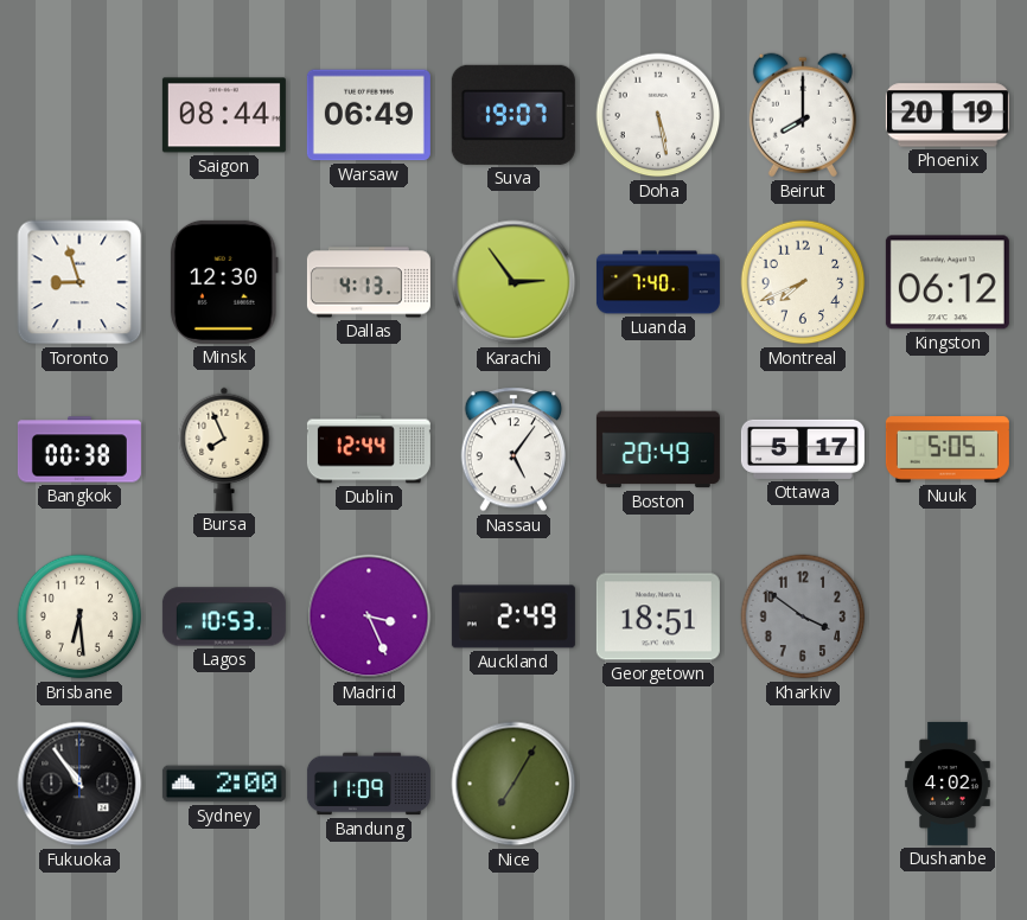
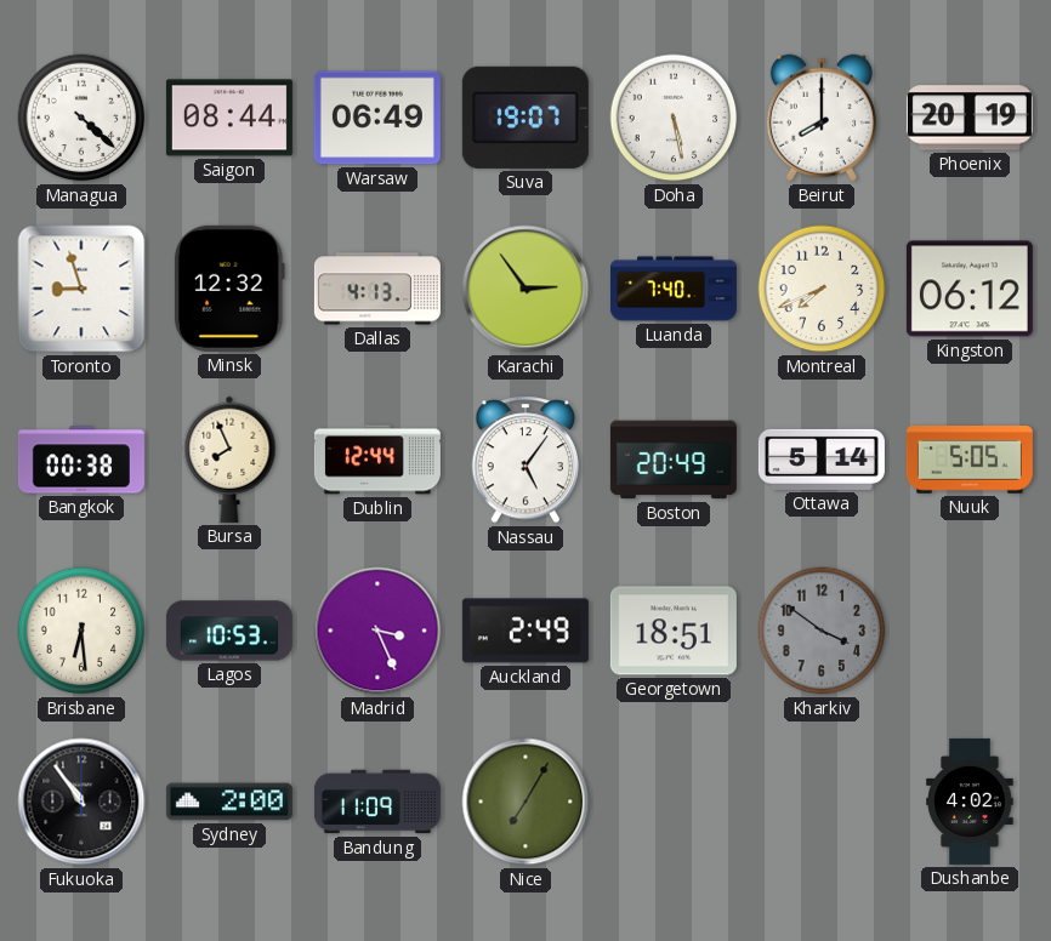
Managua: none -> 4:22 (81, 118)
Minsk: 12:30 -> 12:32 (229, 289)
Ottawa: 5:17 -> 5:14 (822, 460)
